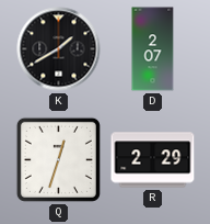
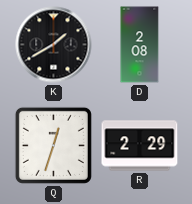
D: 2:07 -> 2:08 (140, 45)
